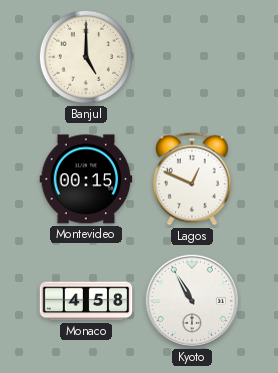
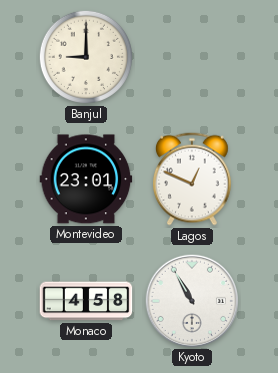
Banjul: 5:00 -> 9:00 (86, 57)
Montevideo: 00:15 -> 23:01 (86, 179)
